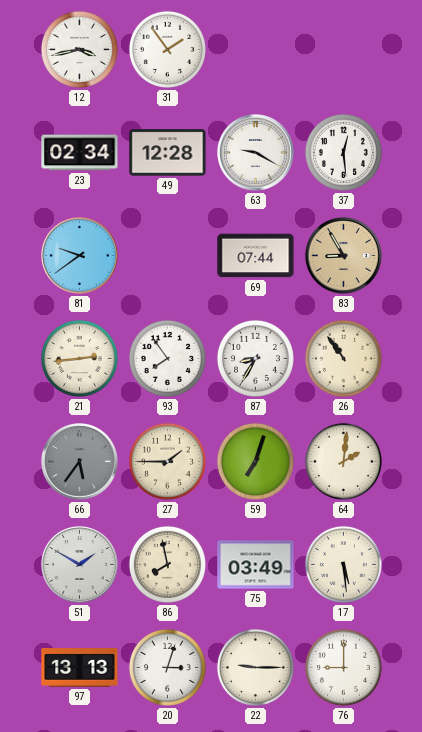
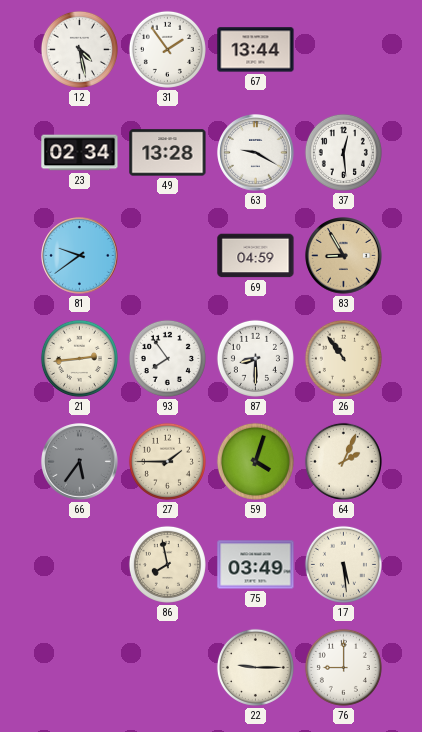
12: 3:43 -> 4:28 (79, 49)
67: none -> 13:44 (256, 50)
49: 12:28 -> 13:28 (168, 153)
69: 07:44 -> 04:59 (256, 256)
87: 8:35 -> 8:30 (255, 358)
59: 7:03 -> 4:03 (255, 461)
64: 2:01 -> 2:04 (343, 461)
51: 1:50 -> none (80, 565)
97: 13:13 -> none (80, 668)
20: 3:03 -> none (167, 667)
